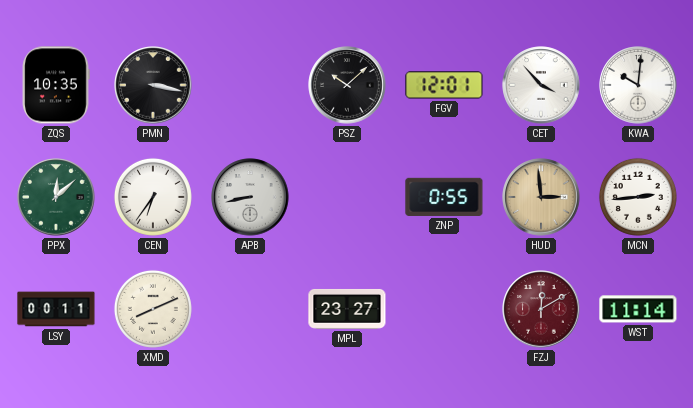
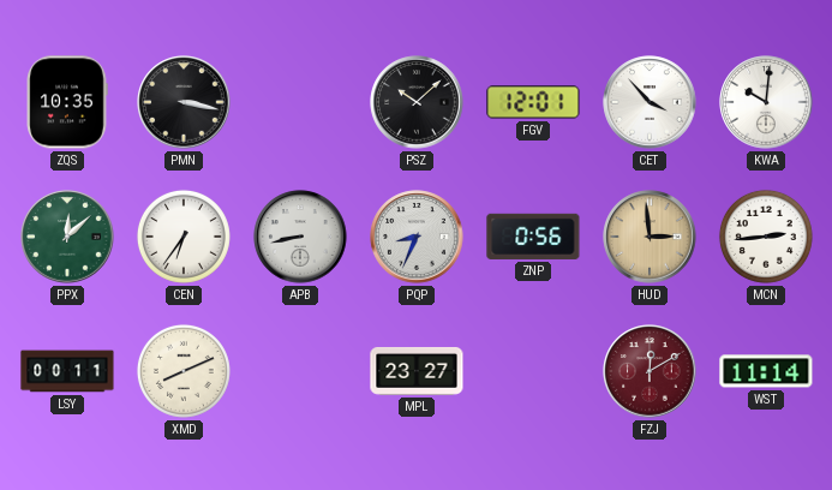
PQP: none -> 8:34 (417, 237)
ZNP: 0:55 -> 0:56 (533, 237)
